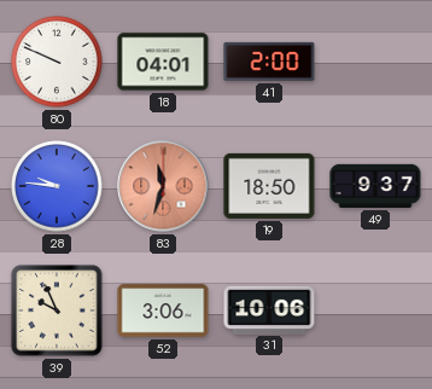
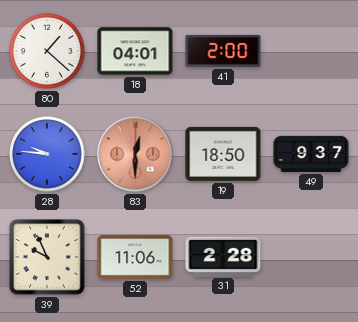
80: 9:49 -> 1:22 (47, 51)
83: 11:33 -> 12:30 (135, 154)
52: 3:06 -> 11:06 (135, 257)
31: 10:06 -> 2:28 (223, 256)
